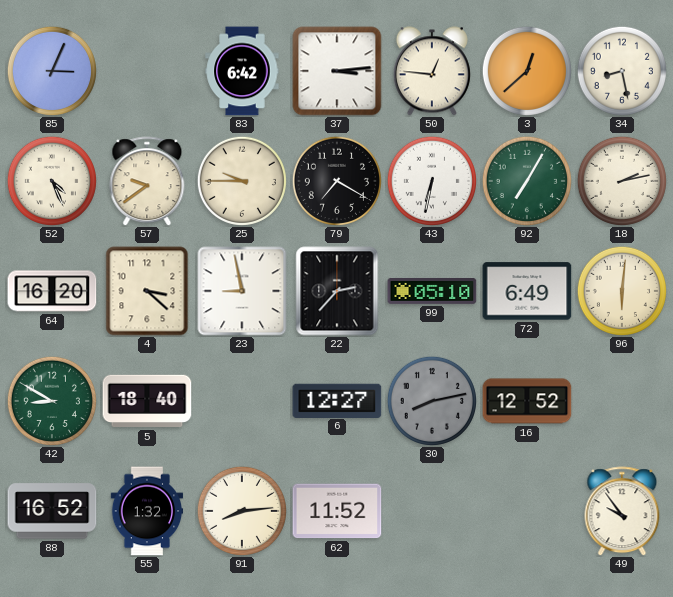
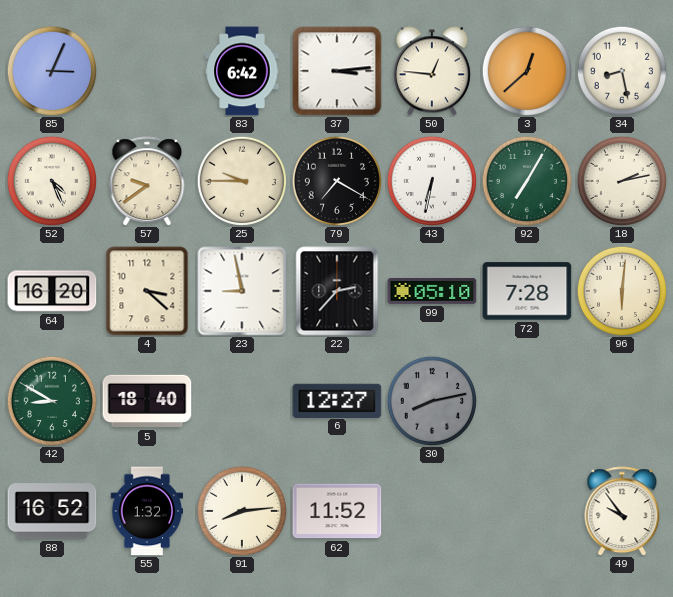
72: 6:49 -> 7:28 (527, 291)
16: 12:52 -> none (527, 401)
